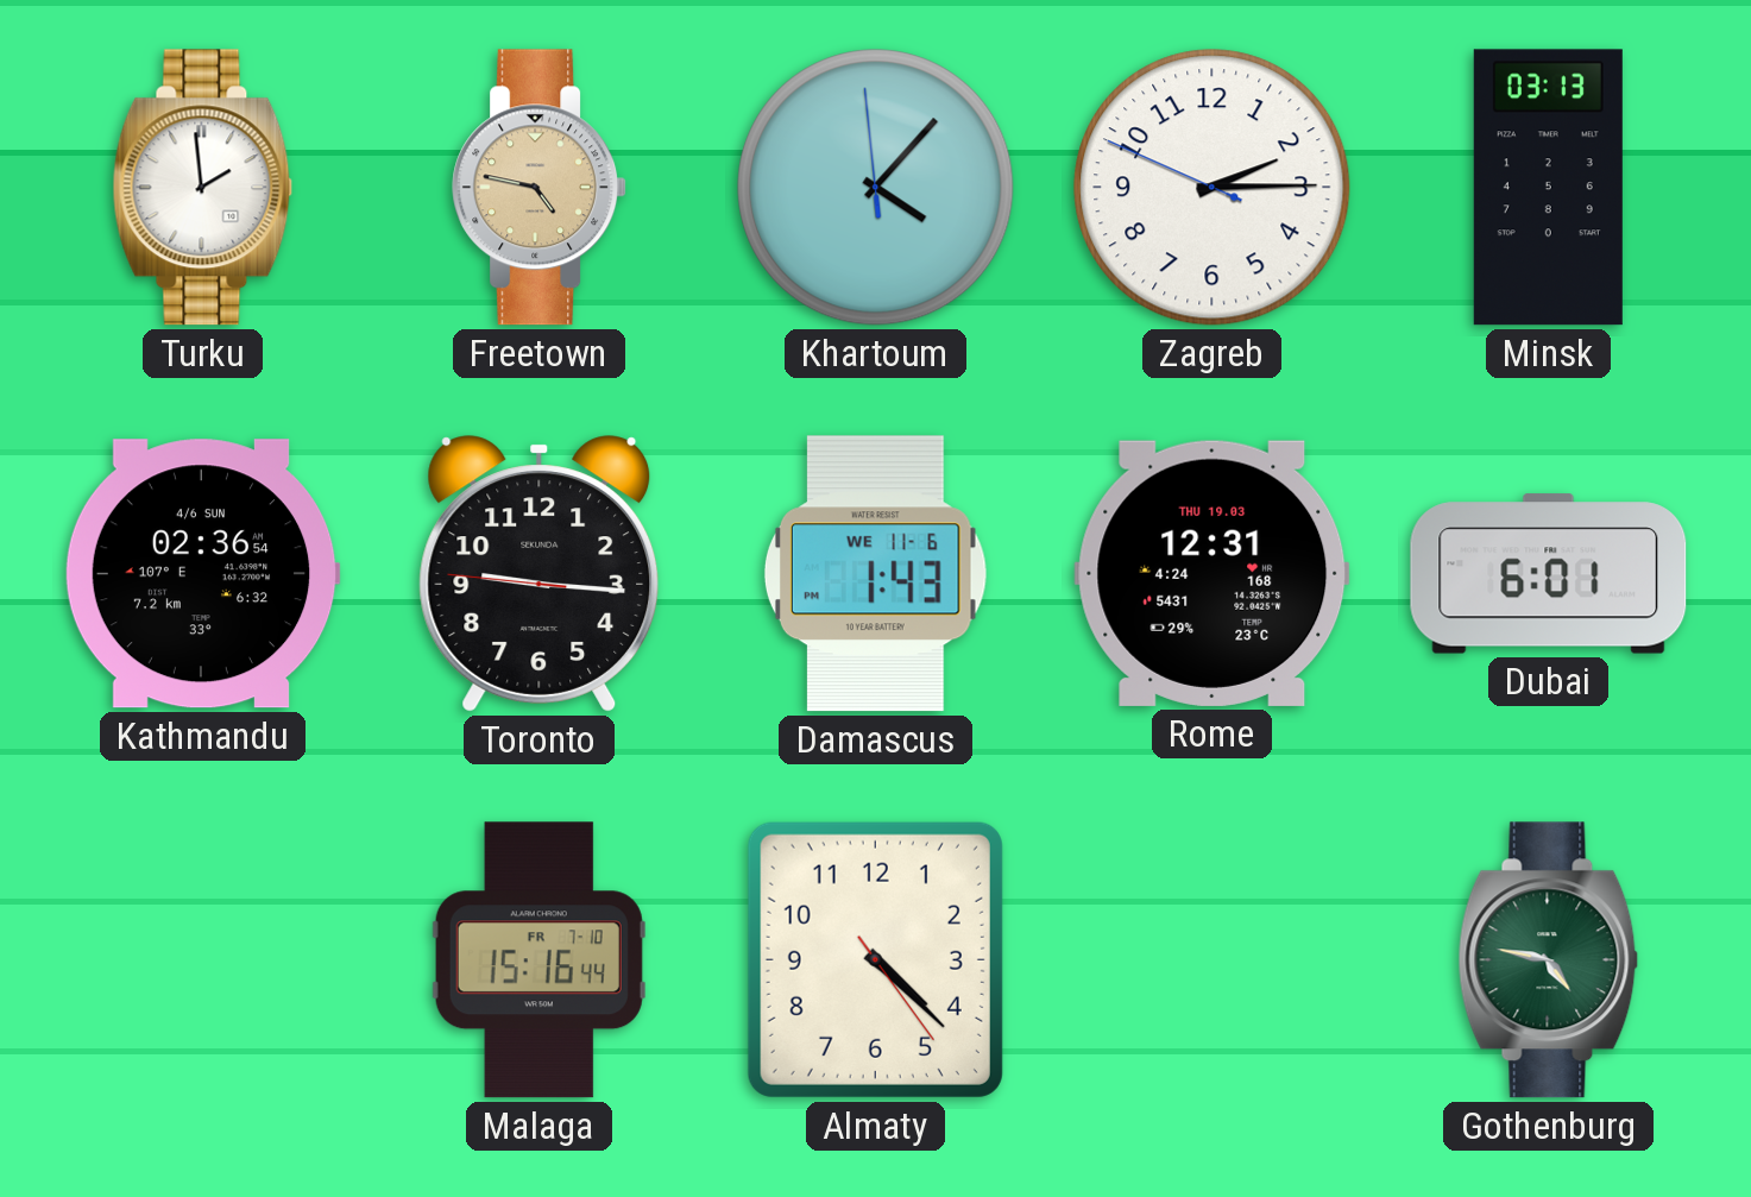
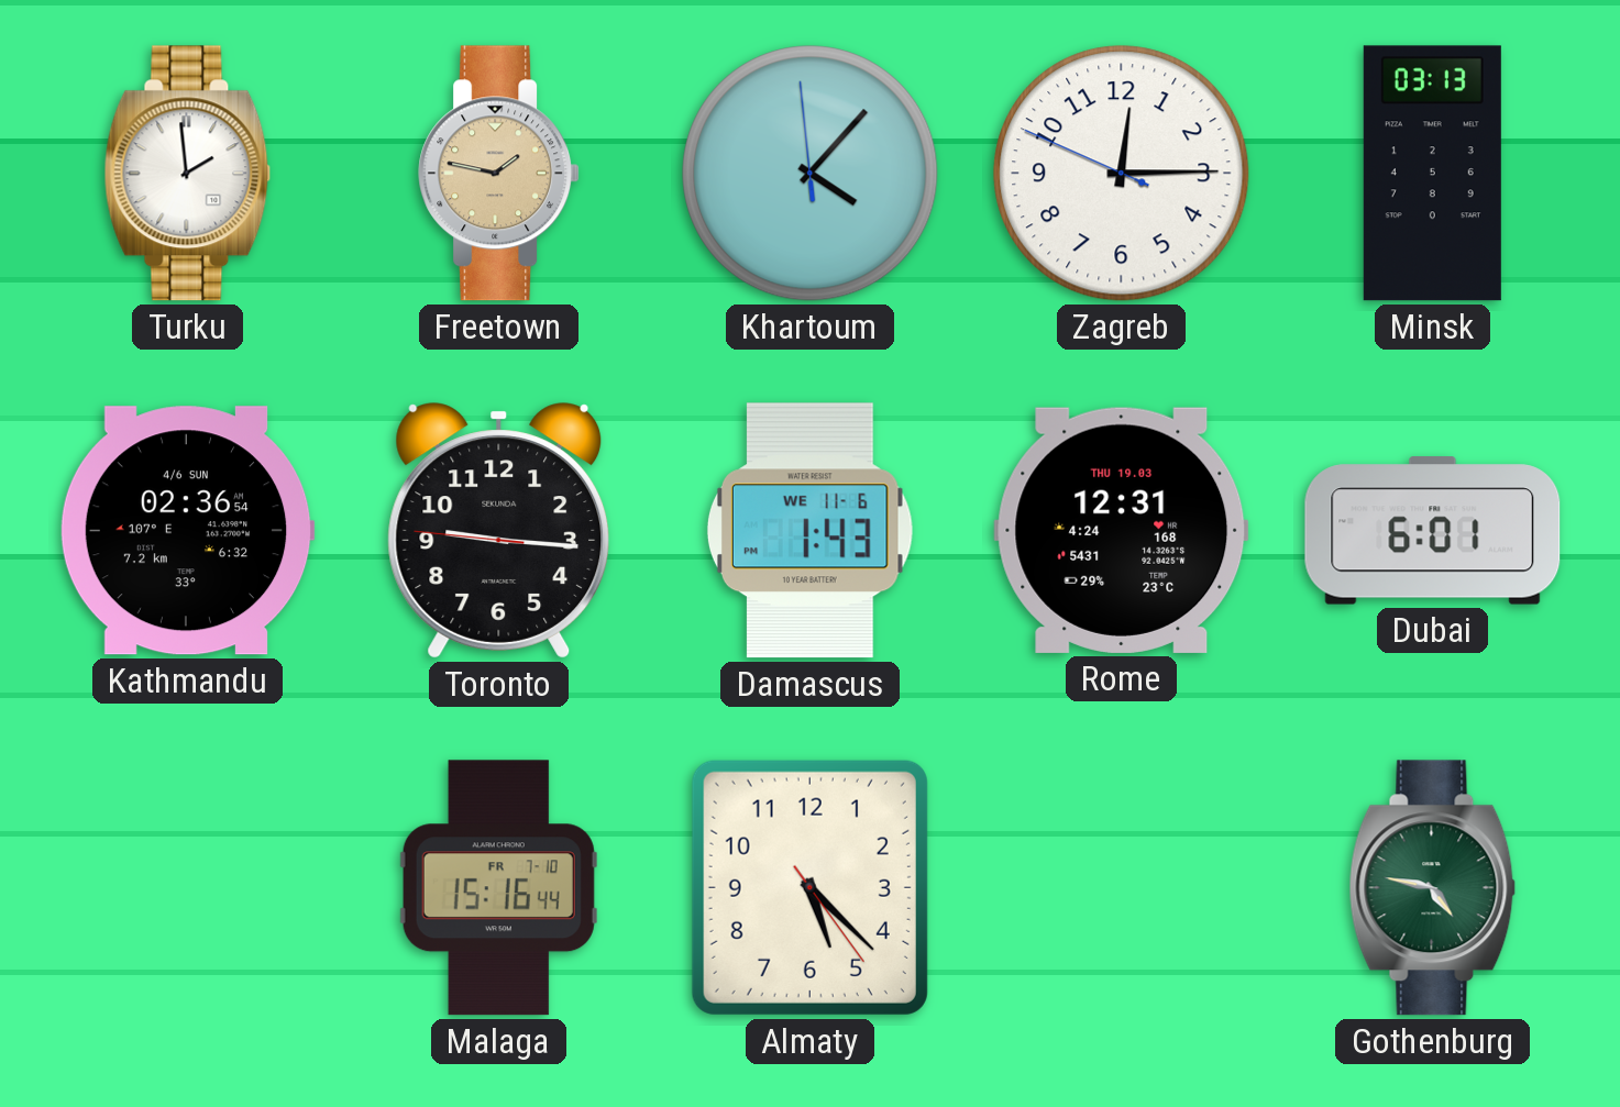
Freetown: 4:47 -> 1:47 (499, 174)
Zagreb: 2:14 -> 12:14 (1122, 174)
Almaty: 4:22 -> 5:22 (809, 887)
